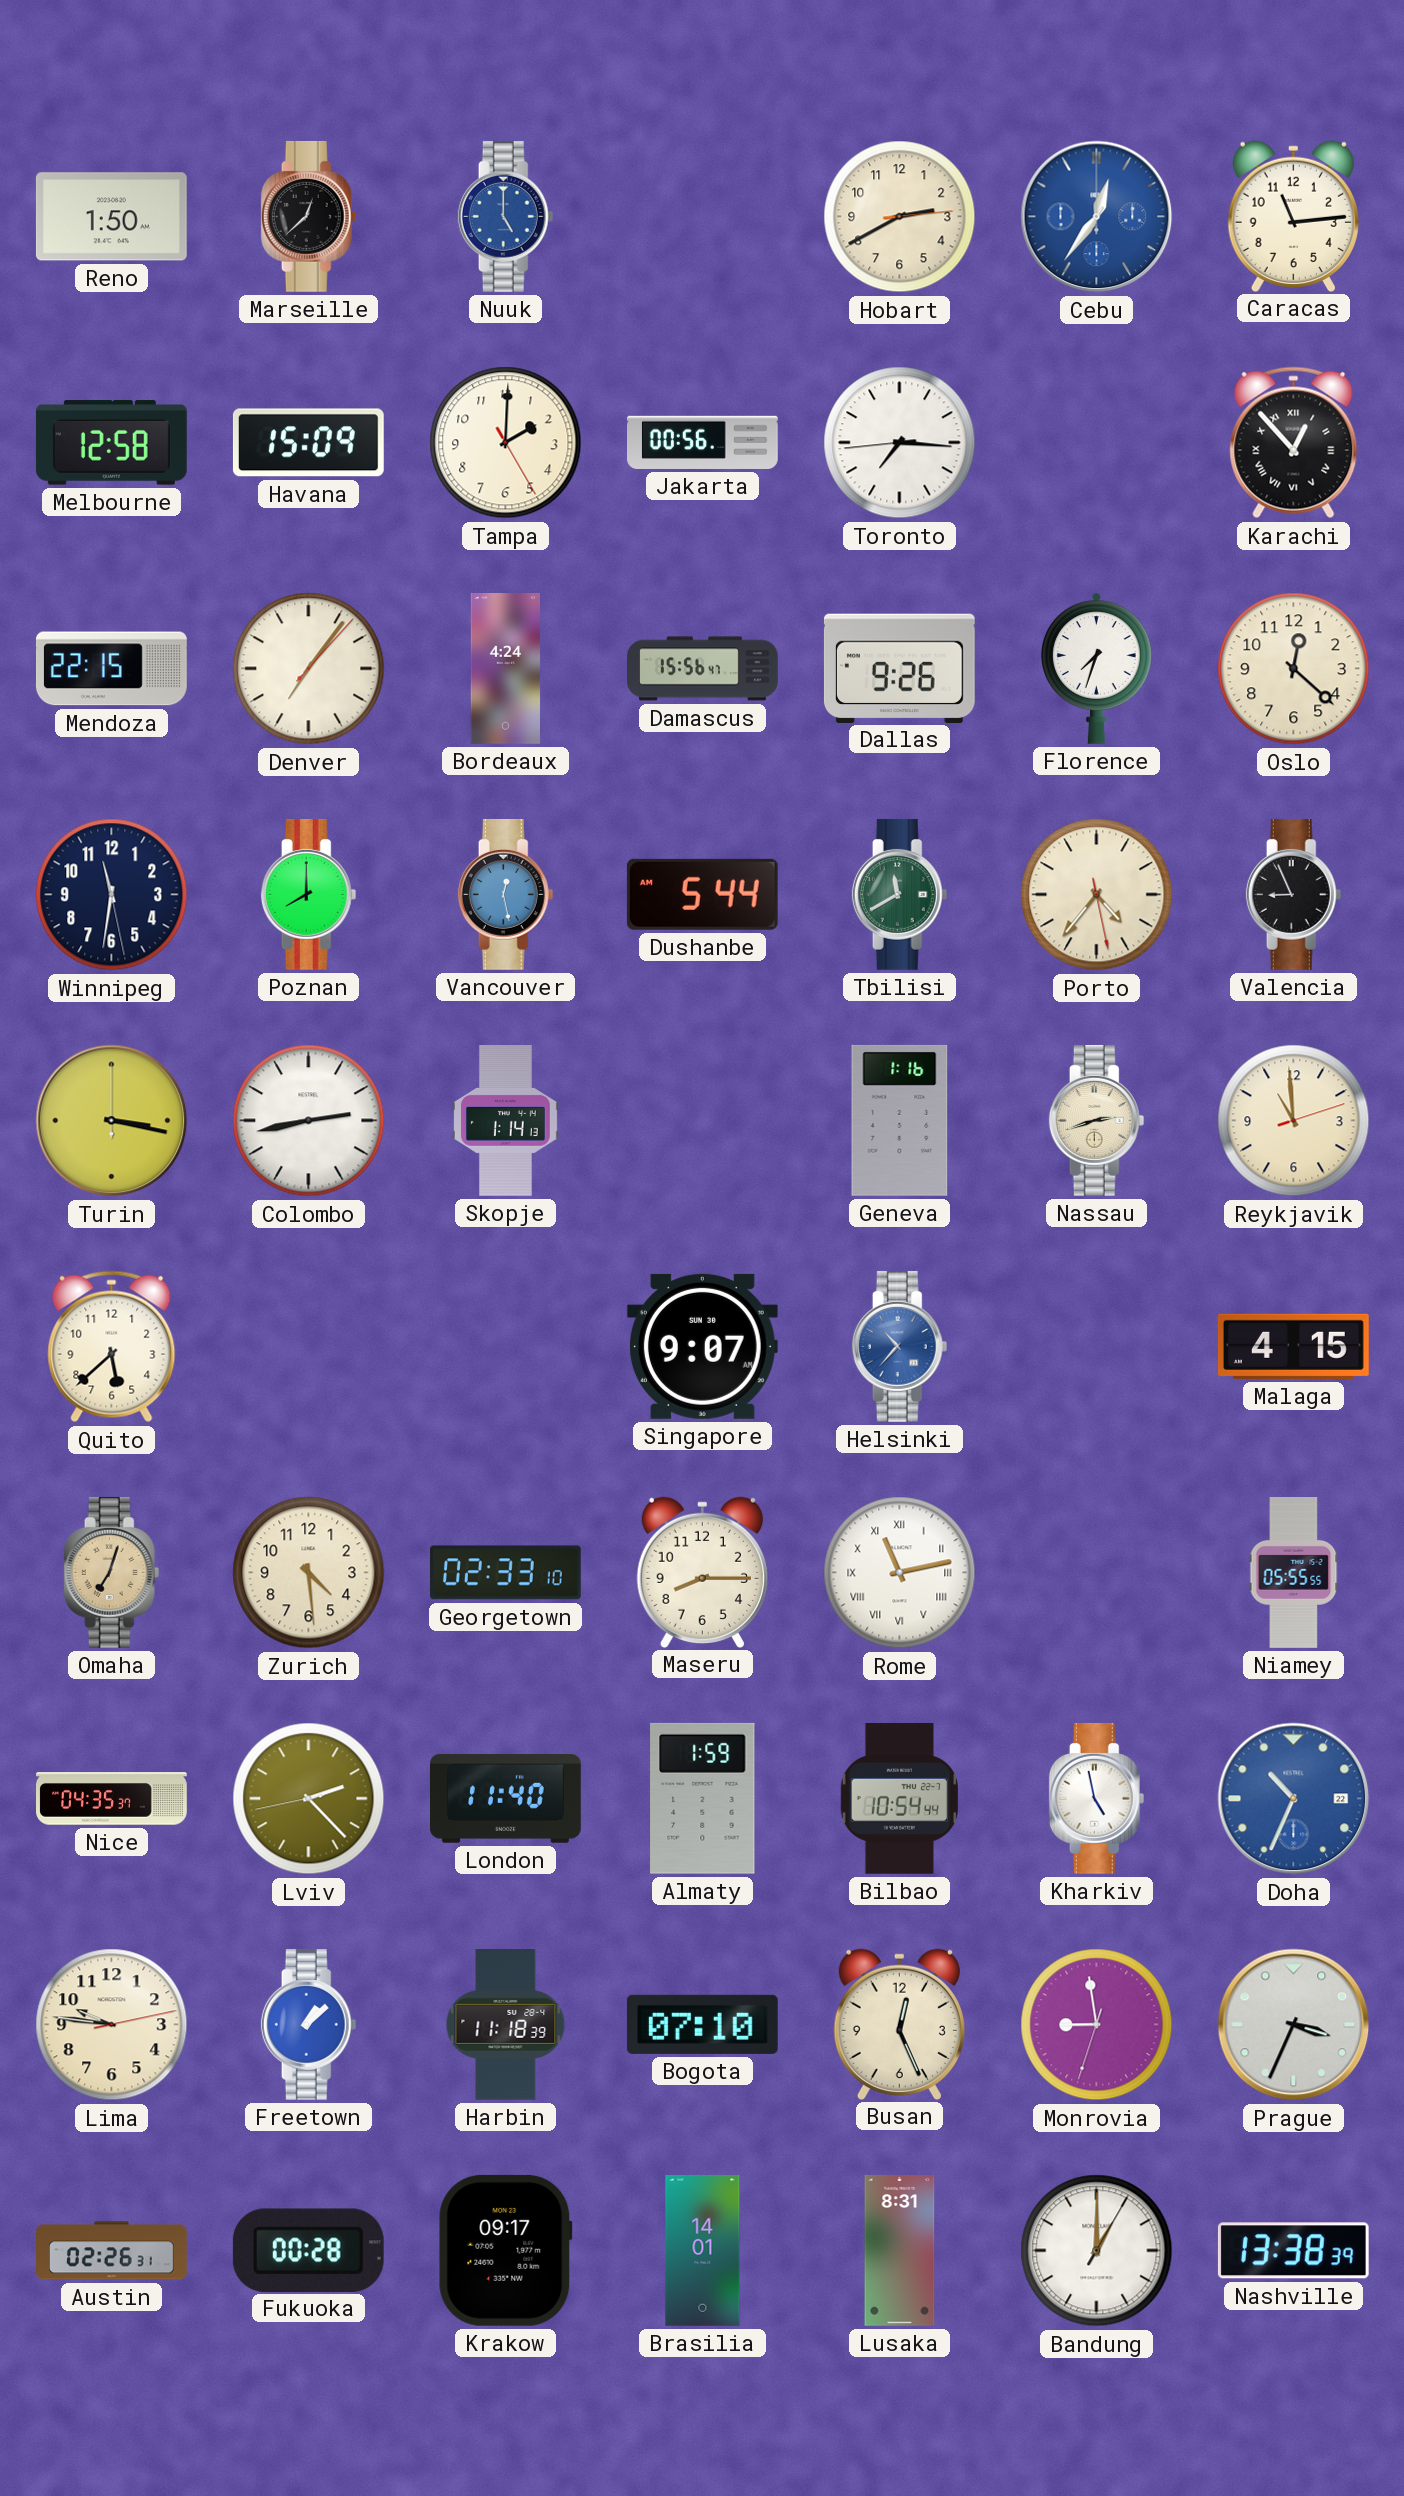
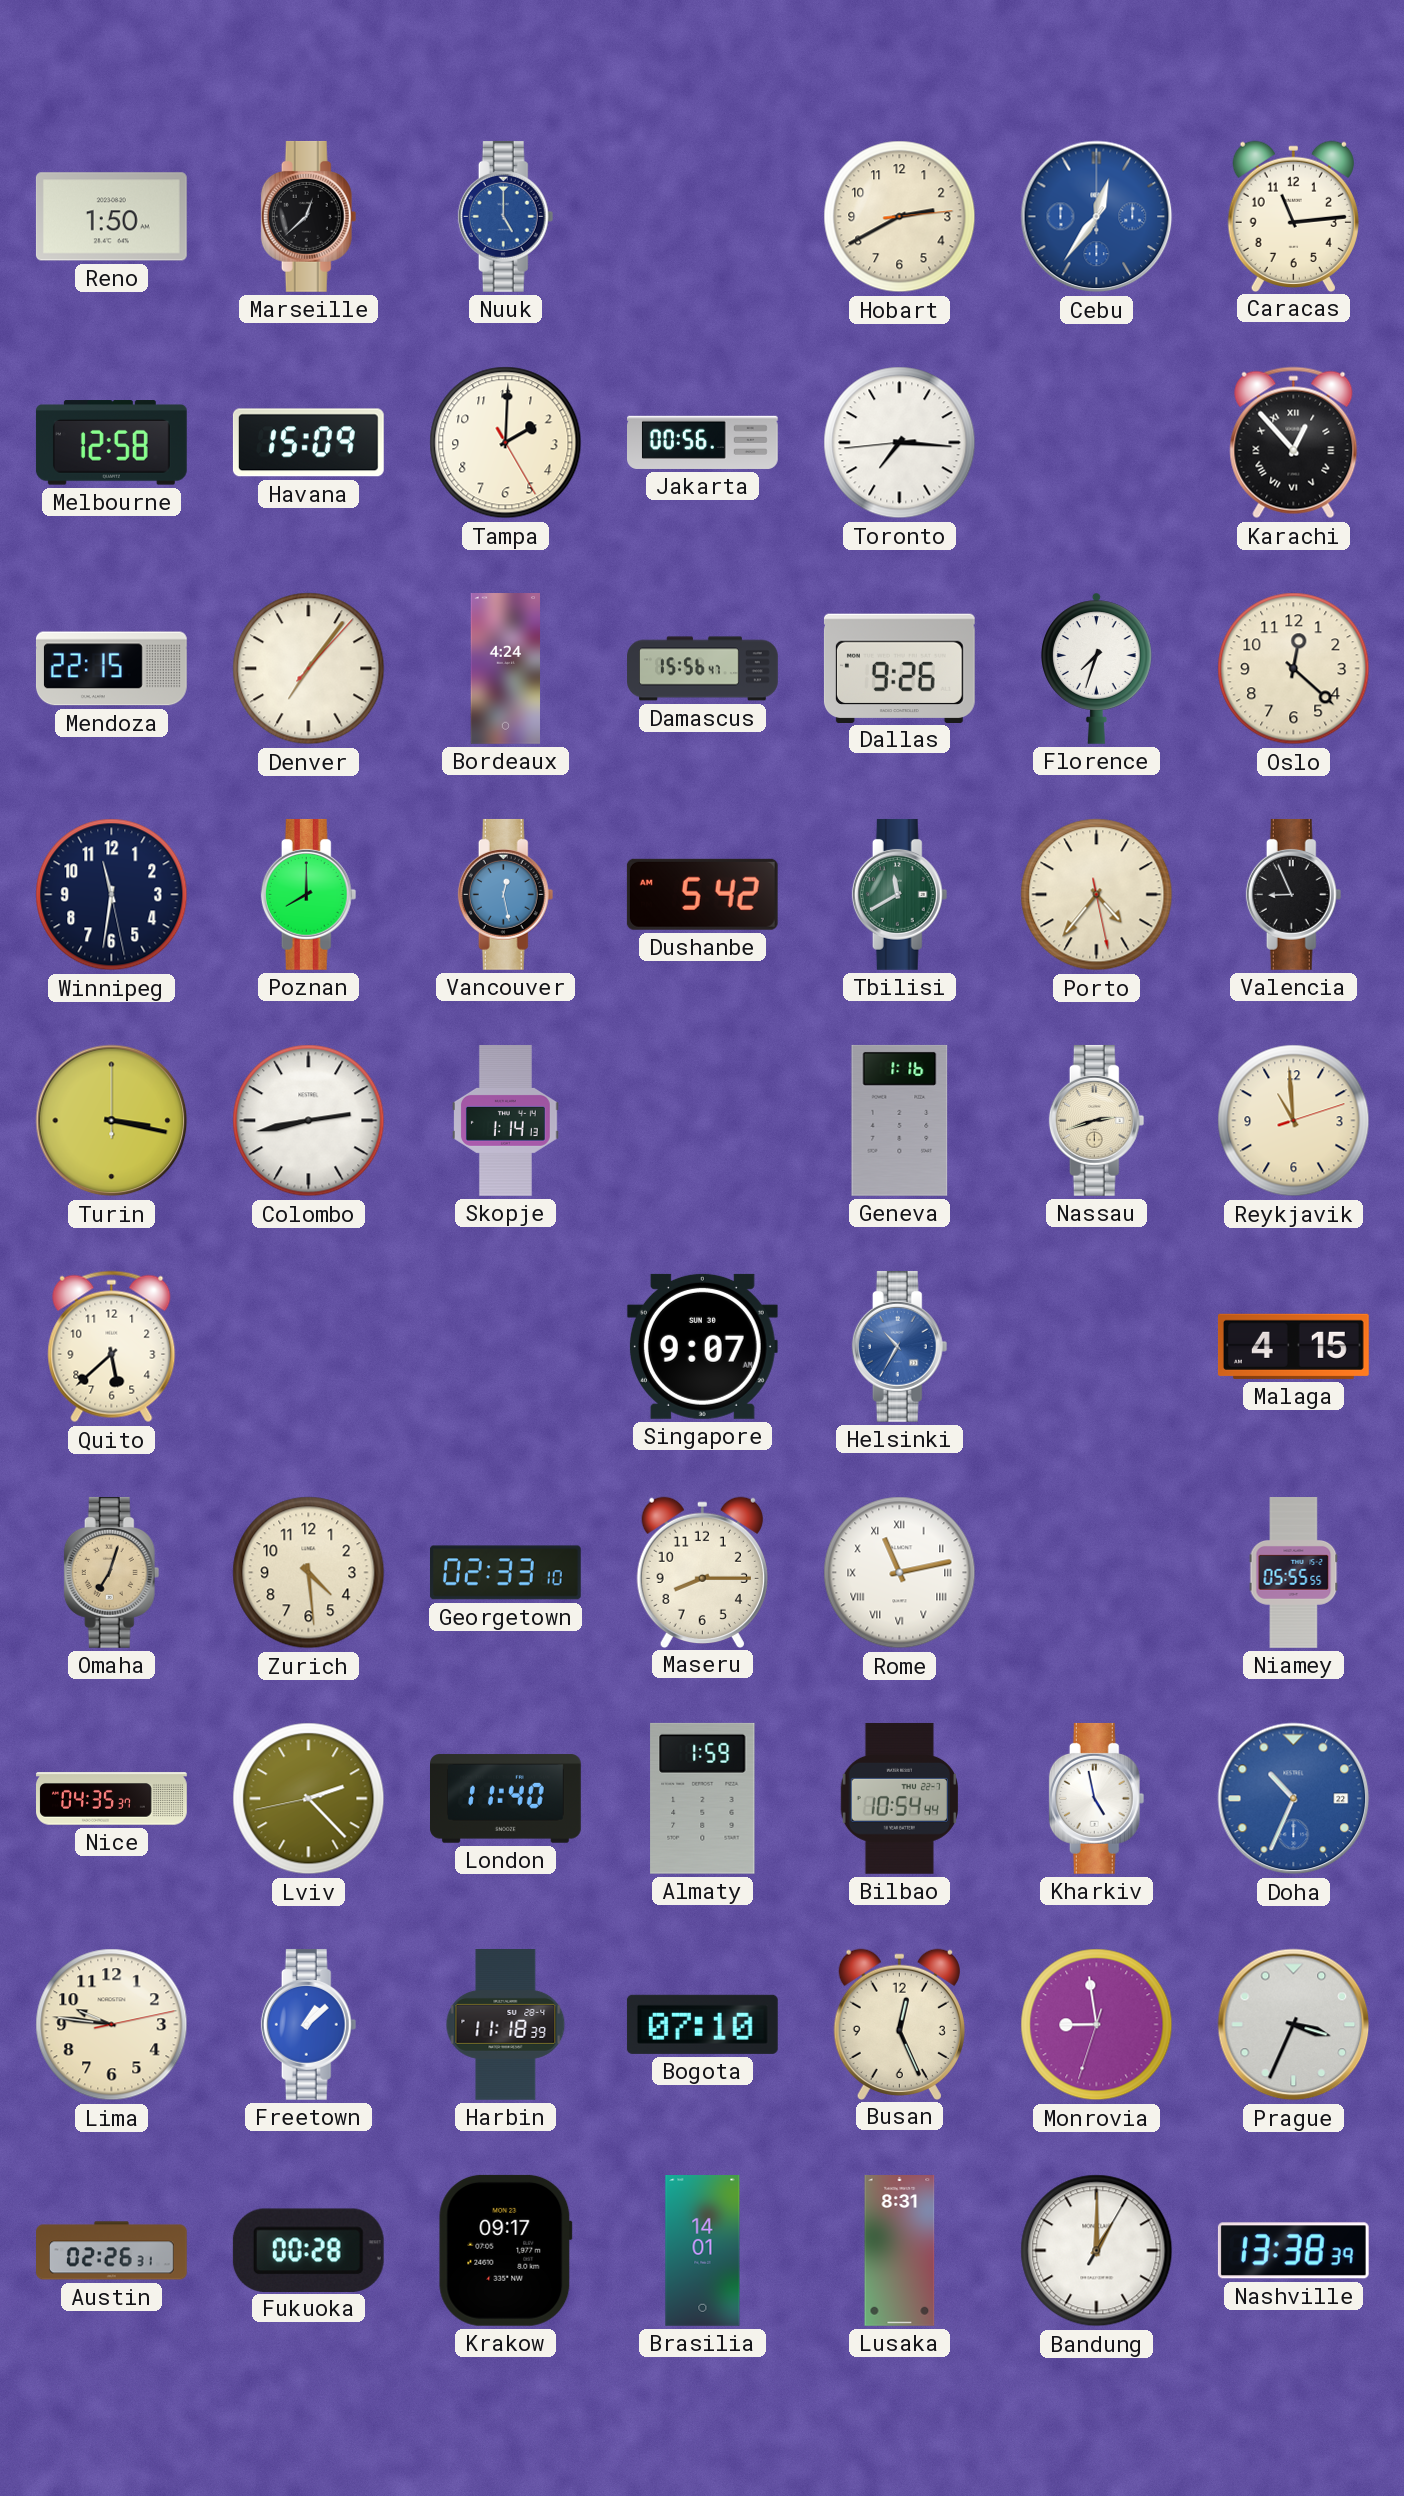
Dushanbe: 5:44 -> 5:42 (702, 894)
Helsinki: 10:37 -> 10:35 (900, 1346)
